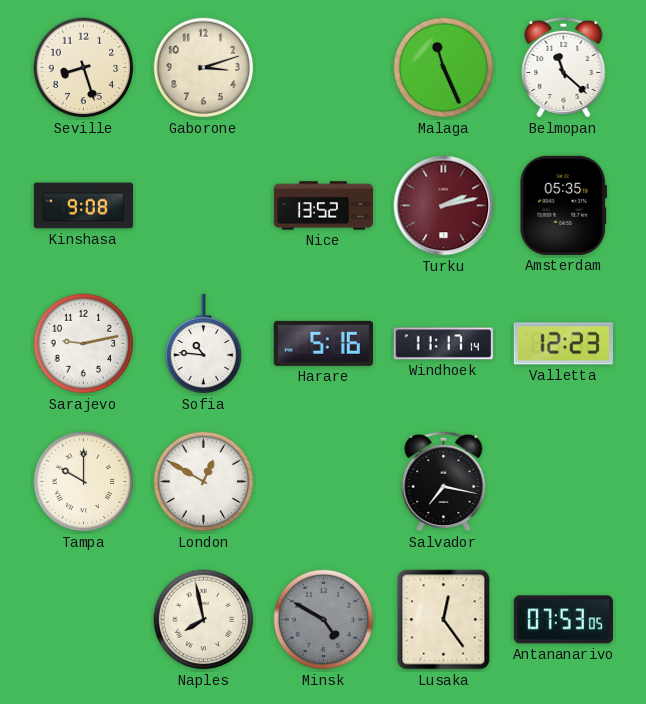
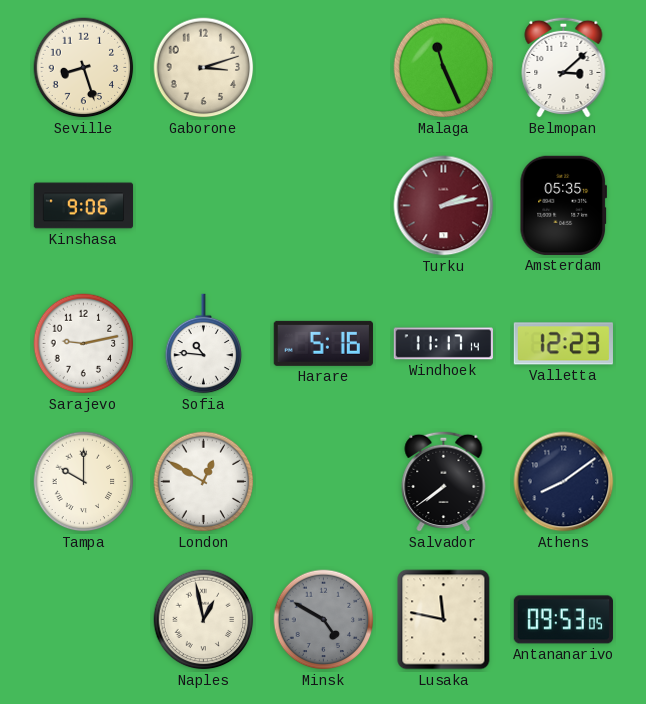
Belmopan: 11:22 -> 3:08 (564, 67)
Kinshasa: 9:08 -> 9:06 (84, 206)
Nice: 13:52 -> none (324, 206)
Salvador: 7:17 -> 7:39 (444, 481)
Athens: none -> 8:09 (564, 482)
Naples: 7:58 -> 12:58 (204, 620)
Lusaka: 12:24 -> 11:47 (444, 620)
Antananarivo: 07:53 -> 09:53 (563, 620)
